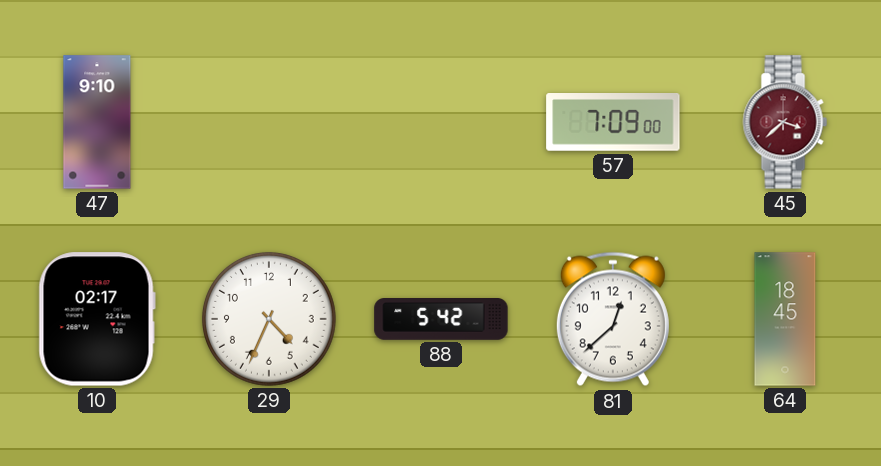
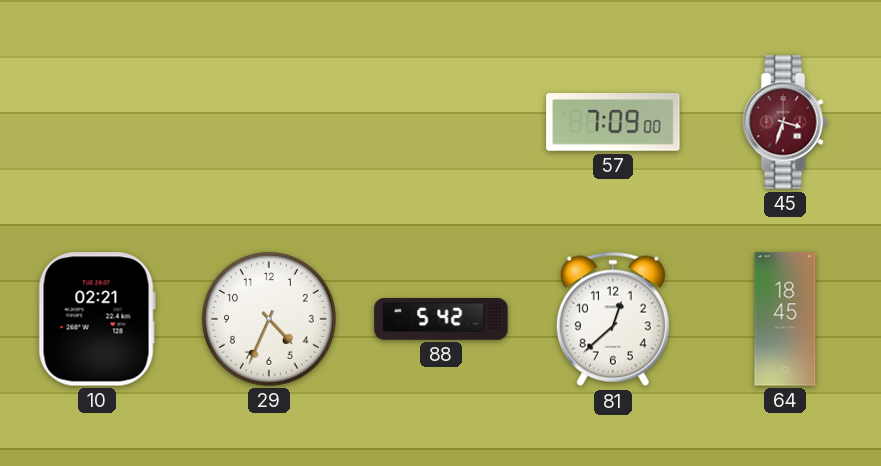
47: 9:10 -> none (97, 122)
45: 3:38 -> 3:33 (785, 122)
10: 02:17 -> 02:21 (97, 319)
